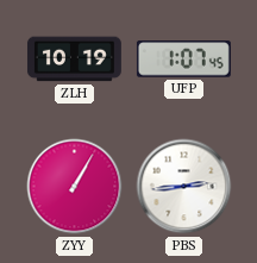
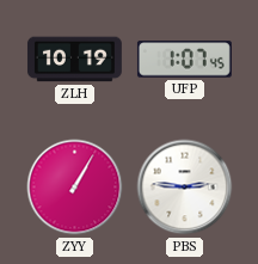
PBS: 2:44 -> 2:46 (185, 188)
